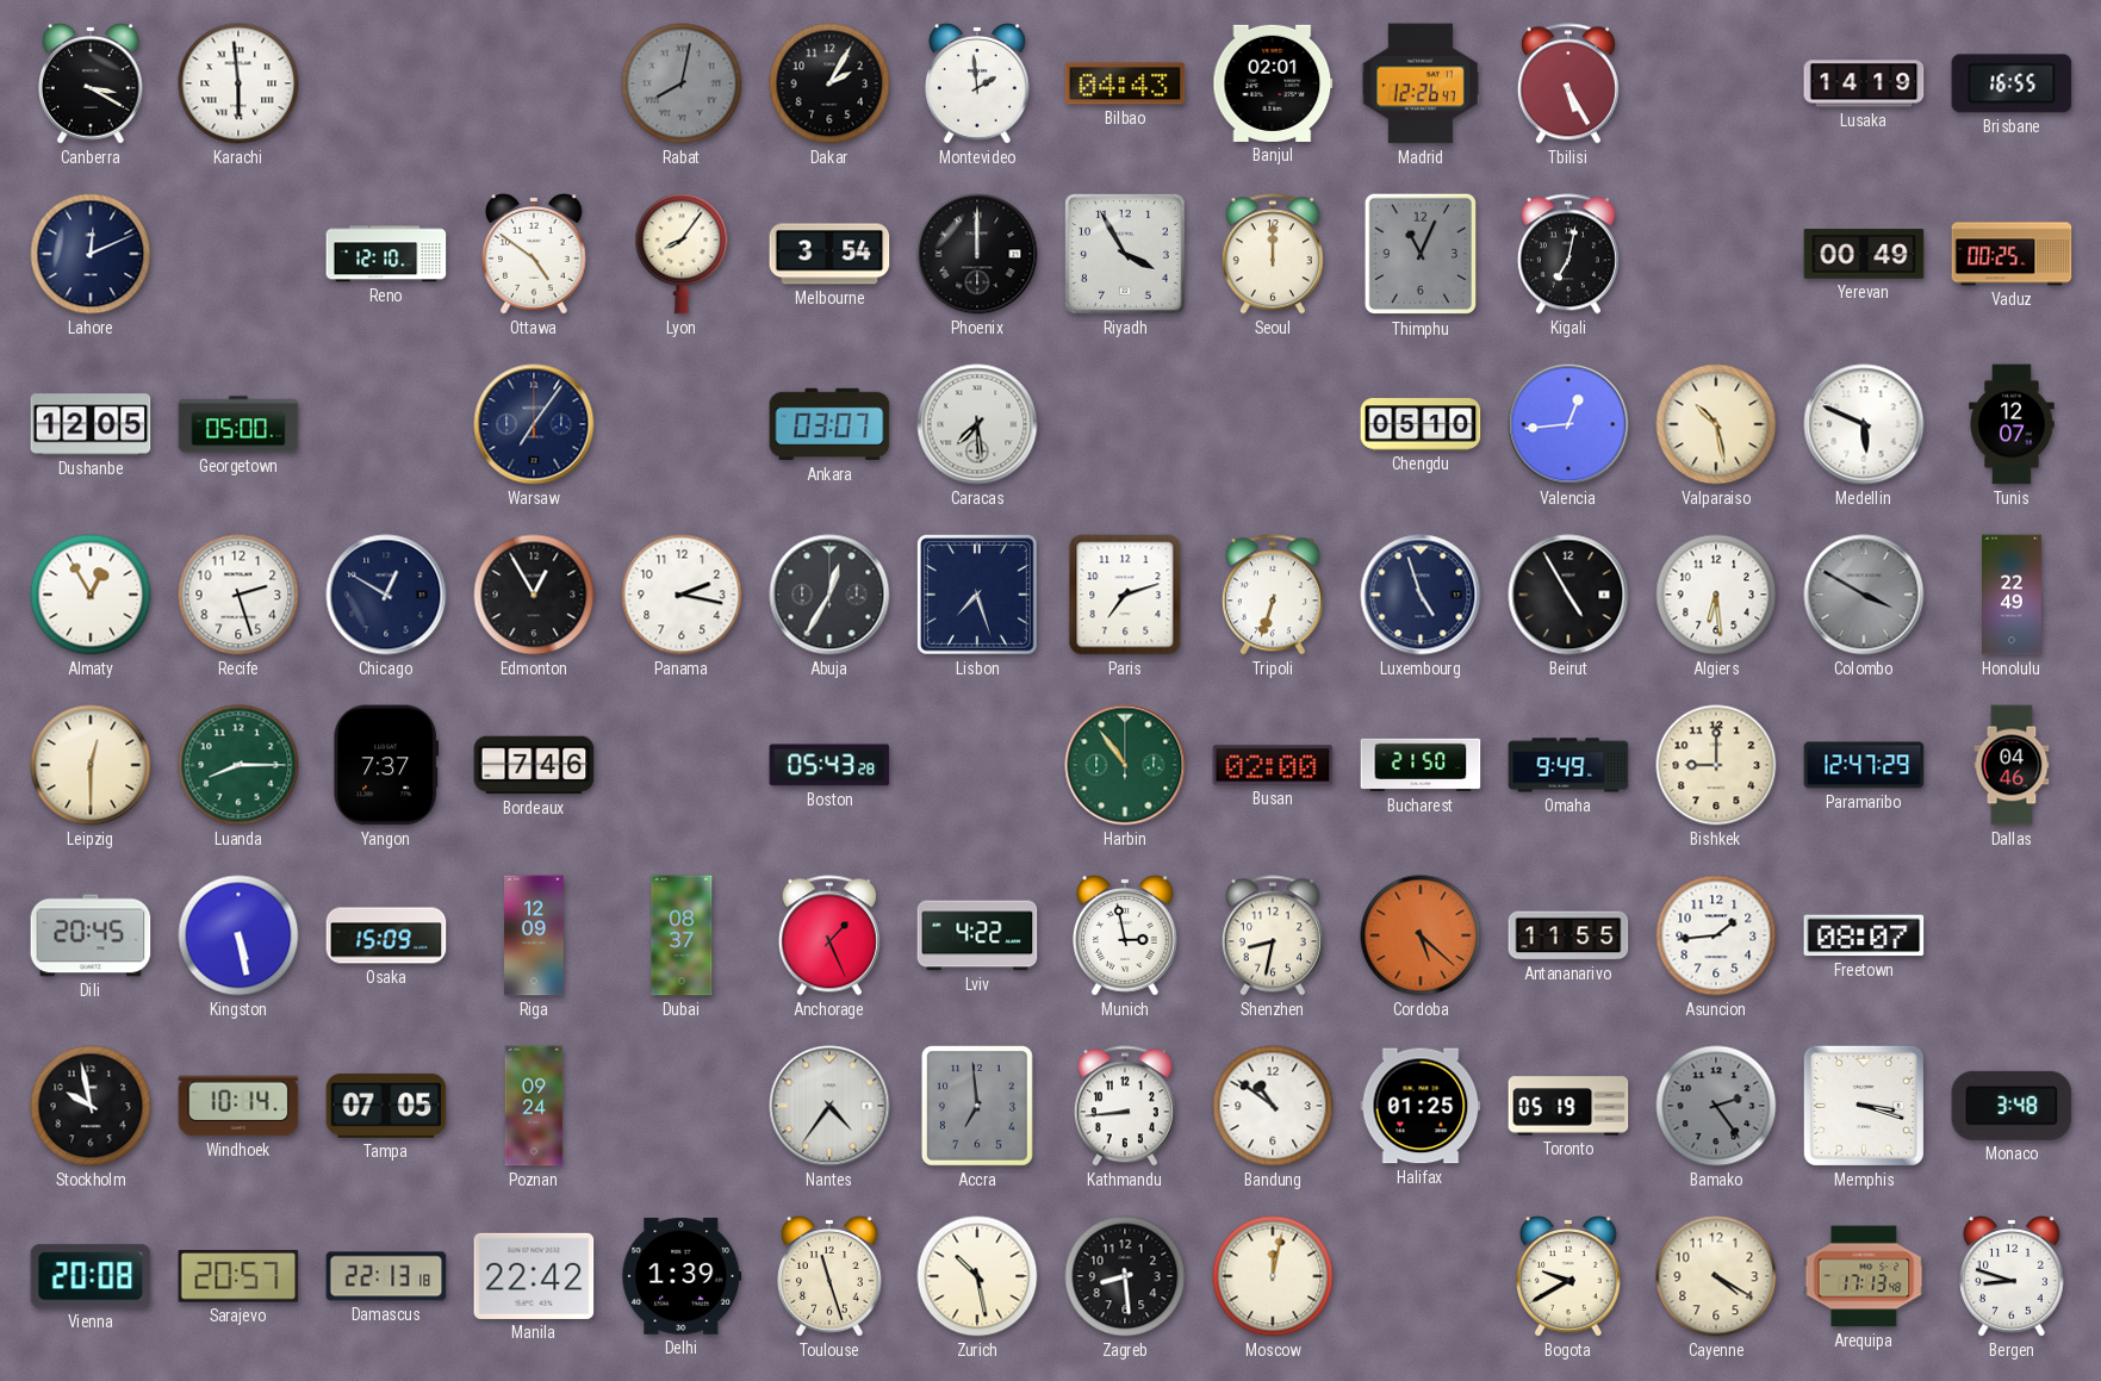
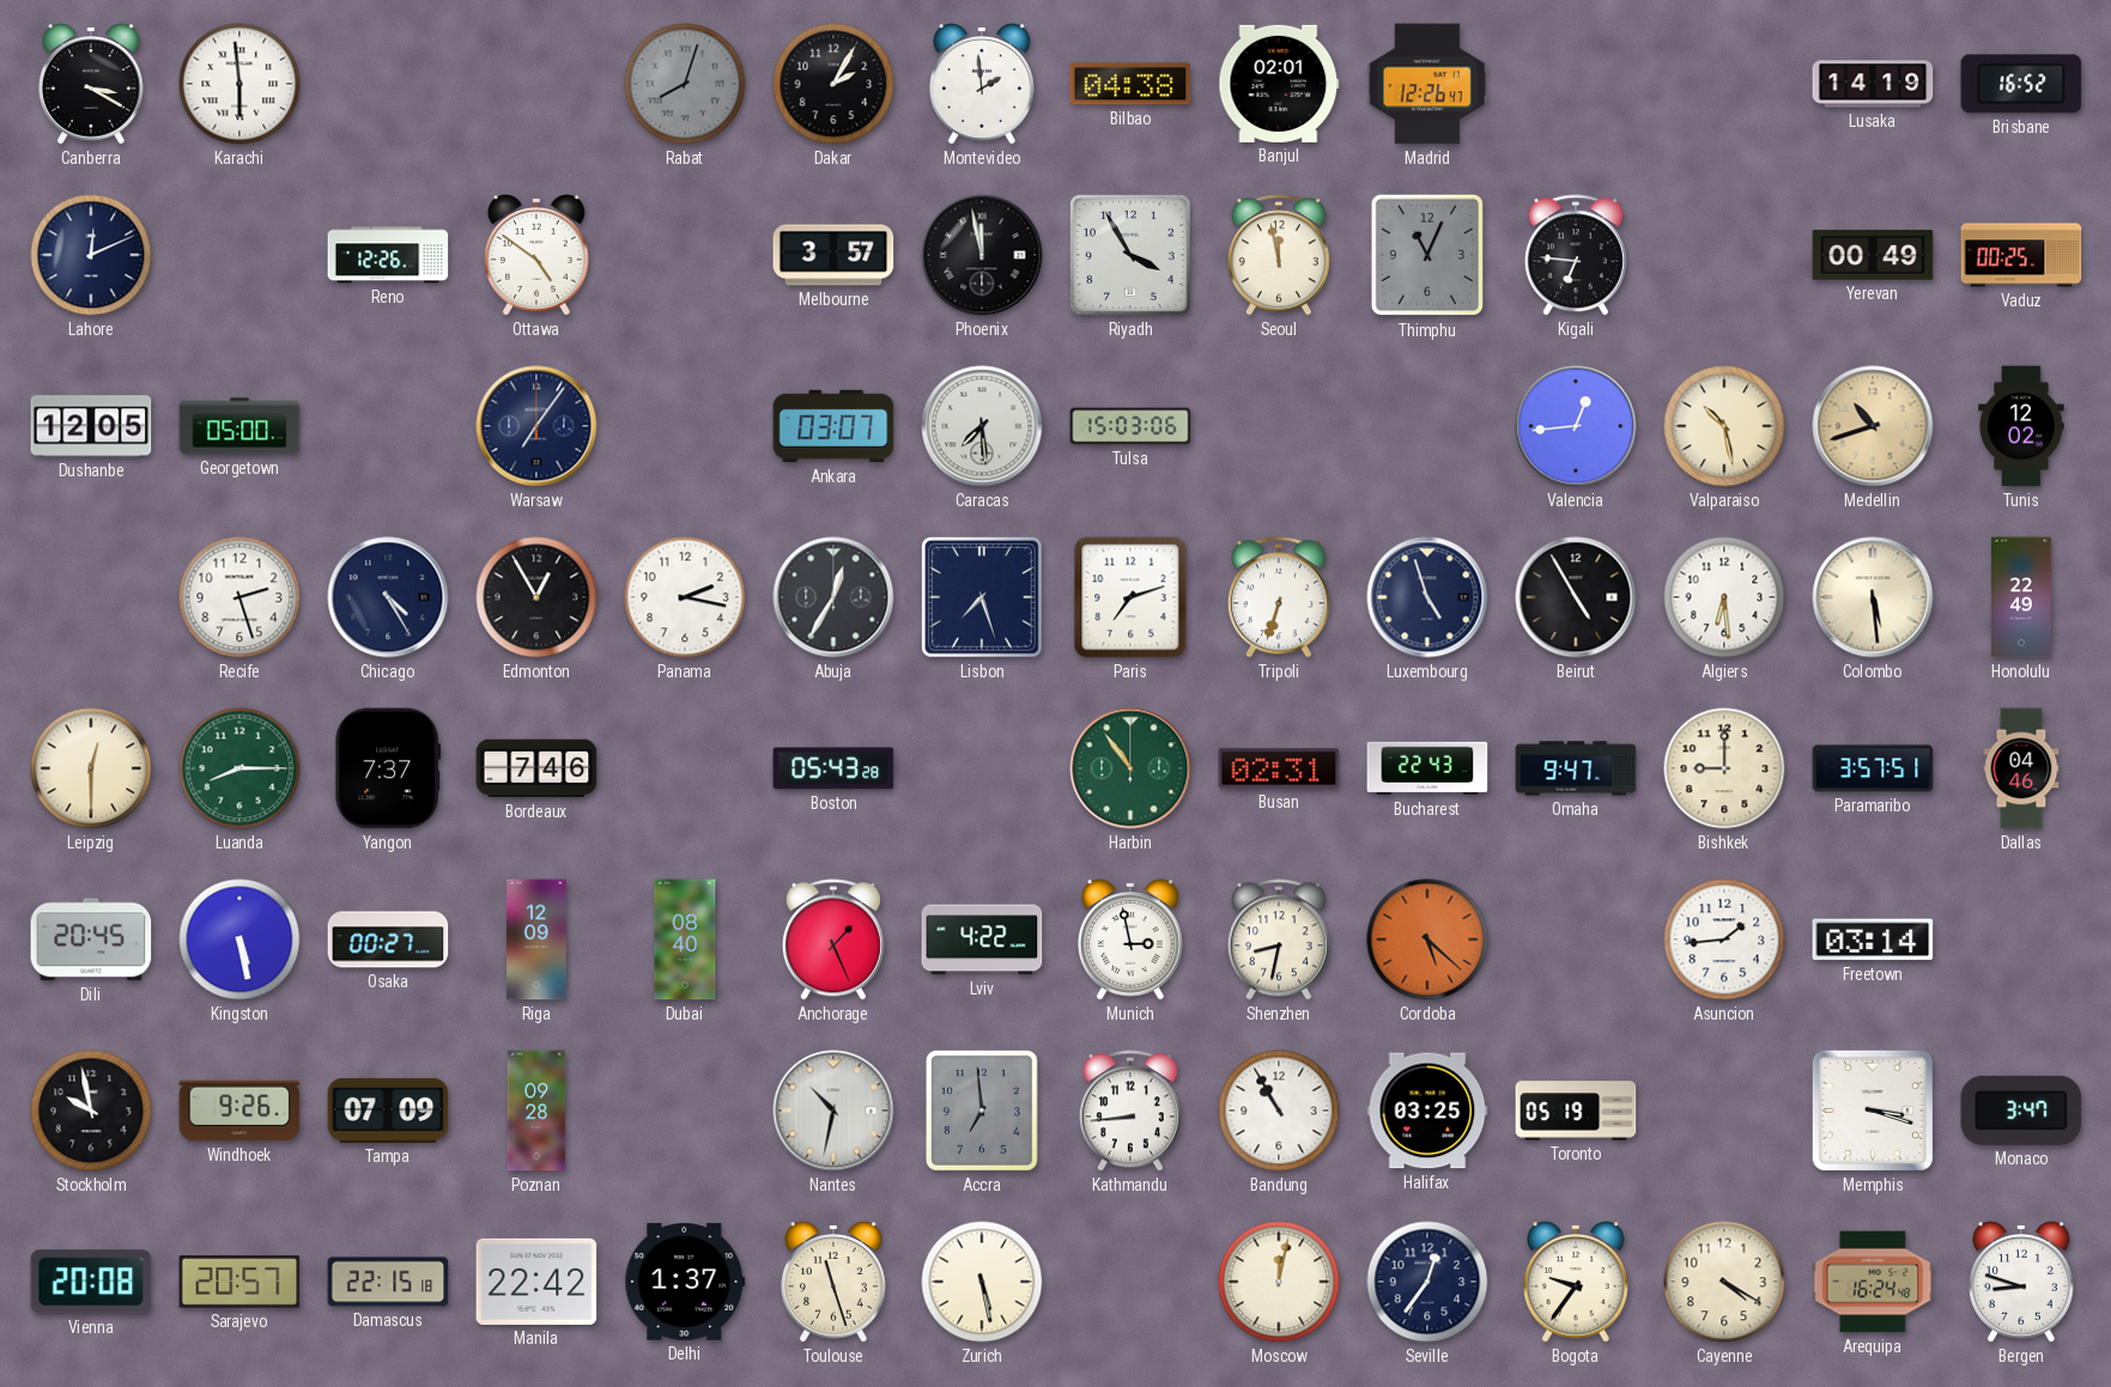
Rabat: 8:02 -> 8:03 (685, 84)
Bilbao: 04:43 -> 04:38 (1130, 84)
Tbilisi: 5:25 -> none (1568, 83)
Brisbane: 16:55 -> 16:52 (2021, 84)
Reno: 12:10 -> 12:26 (388, 255)
Lyon: 8:06 -> none (682, 254)
Melbourne: 3:54 -> 3:57 (833, 255)
Phoenix: 12:00 -> 11:58 (982, 255)
Seoul: 12:00 -> 11:58 (1279, 255)
Kigali: 7:02 -> 6:46 (1576, 255)
Tulsa: none -> 15:03 (1130, 426)
Chengdu: 05:10 -> none (1421, 424)
Medellin: 5:49 -> 10:42 (1873, 426)
Medellin dial: white -> champagne (1873, 426)
Tunis: 12:07 -> 12:02 (2021, 426)
Almaty: 12:55 -> none (91, 595)
Chicago: 12:50 -> 4:25 (388, 597)
Colombo: 3:50 -> 5:29 (1873, 597)
Colombo dial: grey -> cream (1873, 597)
Busan: 02:00 -> 02:31 (1279, 768)
Bucharest: 21:50 -> 22:43 (1427, 768)
Omaha: 9:49 -> 9:47 (1576, 768)
Paramaribo: 12:47 -> 3:57 (1873, 768)
Osaka: 15:09 -> 00:27 (388, 939)
Dubai: 08:37 -> 08:40 (685, 939)
Antananarivo: 11:55 -> none (1568, 935)
Freetown: 08:07 -> 03:14 (1873, 939)
Windhoek: 10:14 -> 9:26 (239, 1111)
Tampa: 07:05 -> 07:09 (388, 1111)
Poznan: 09:24 -> 09:28 (536, 1111)
Nantes: 4:36 -> 10:32 (833, 1111)
Bandung: 10:51 -> 10:55 (1279, 1111)
Halifax: 01:25 -> 03:25 (1427, 1111)
Bamako: 2:24 -> none (1716, 1106)
Monaco: 3:48 -> 3:47 (2021, 1111)
Damascus: 22:13 -> 22:15 (388, 1282)
Delhi: 1:39 -> 1:37 (685, 1283)
Zurich: 10:28 -> 5:28 (982, 1282)
Zagreb: 8:29 -> none (1125, 1276)
Seville: none -> 12:36 (1427, 1282)
Bogota: 9:40 -> 9:36 (1577, 1283)
Arequipa: 17:13 -> 16:24 (1873, 1282)
